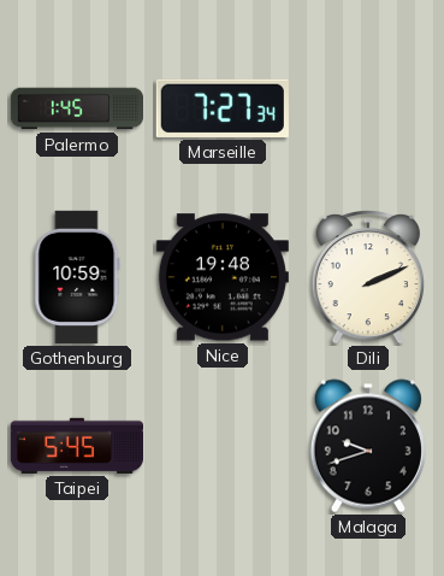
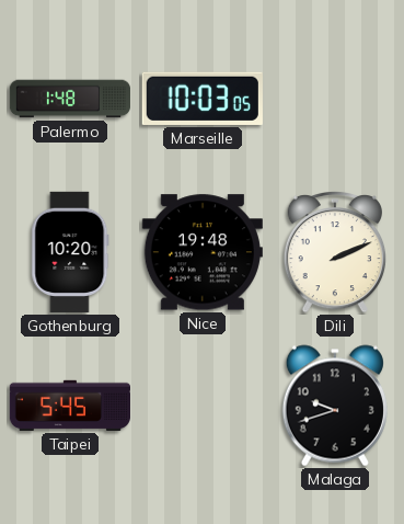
Palermo: 1:45 -> 1:48 (70, 99)
Marseille: 7:27 -> 10:03 (203, 99)
Gothenburg: 10:59 -> 10:20 (70, 252)
